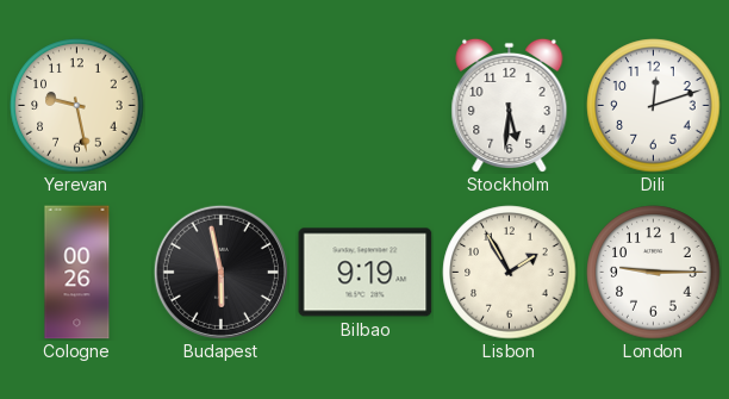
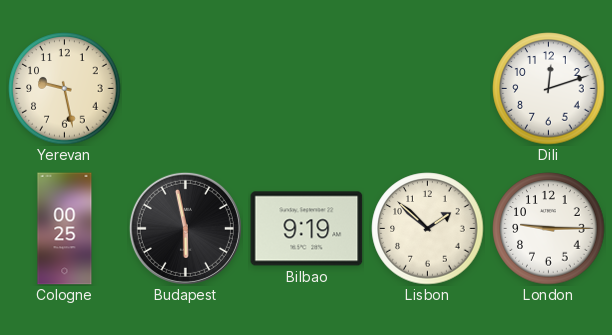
Stockholm: 5:31 -> none (510, 105)
Cologne: 00:26 -> 00:25 (65, 229)
Lisbon: 1:55 -> 1:52 (428, 229)
